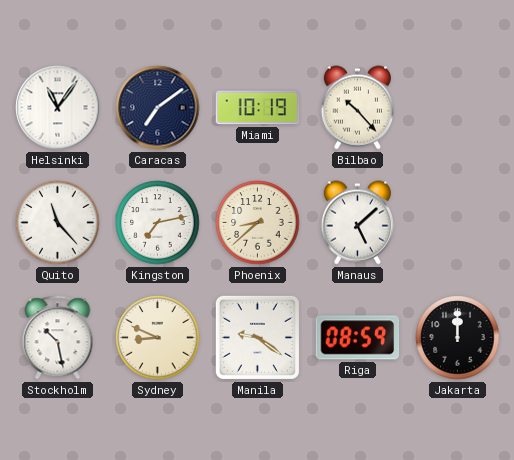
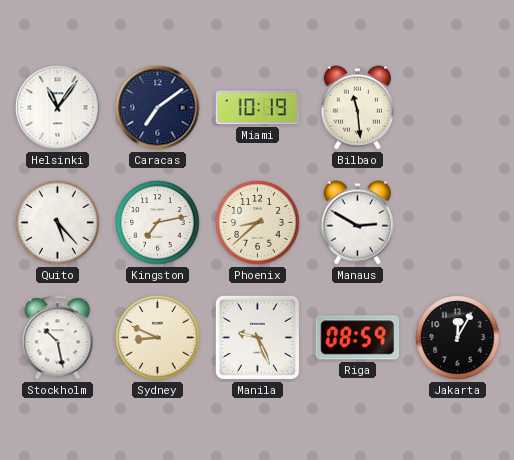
Bilbao: 10:23 -> 11:29 (357, 108)
Quito: 11:23 -> 5:23 (58, 223)
Manaus: 5:08 -> 2:50 (357, 223)
Manila: 9:21 -> 9:26 (257, 337)
Jakarta: 12:00 -> 12:05 (458, 338)
